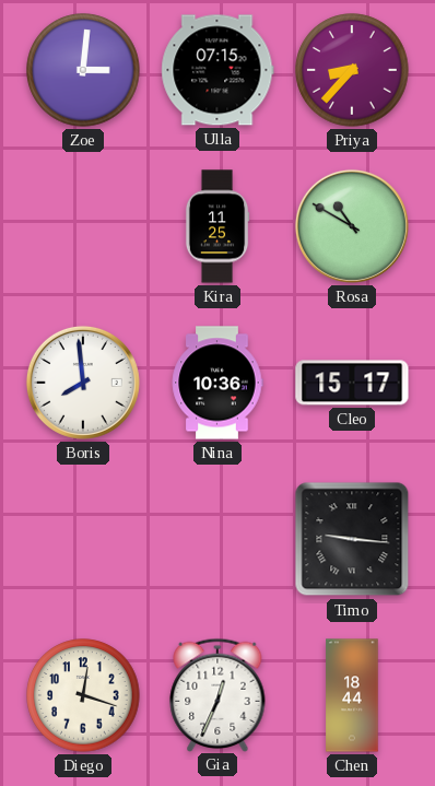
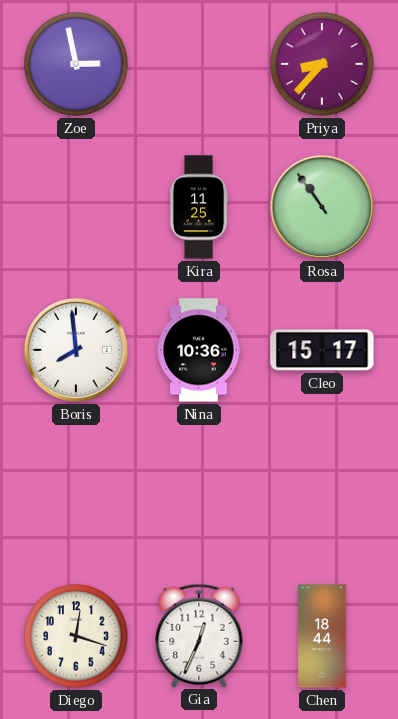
Zoe: 3:01 -> 2:58 (76, 64)
Ulla: 07:15 -> none (217, 70)
Rosa: 10:50 -> 10:54 (322, 207)
Timo: 9:16 -> none (352, 539)
